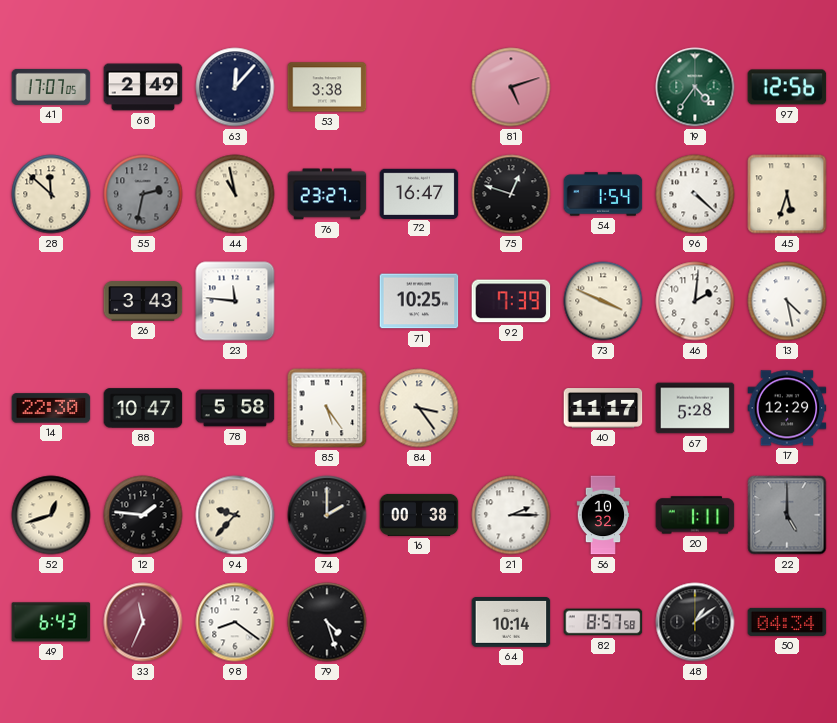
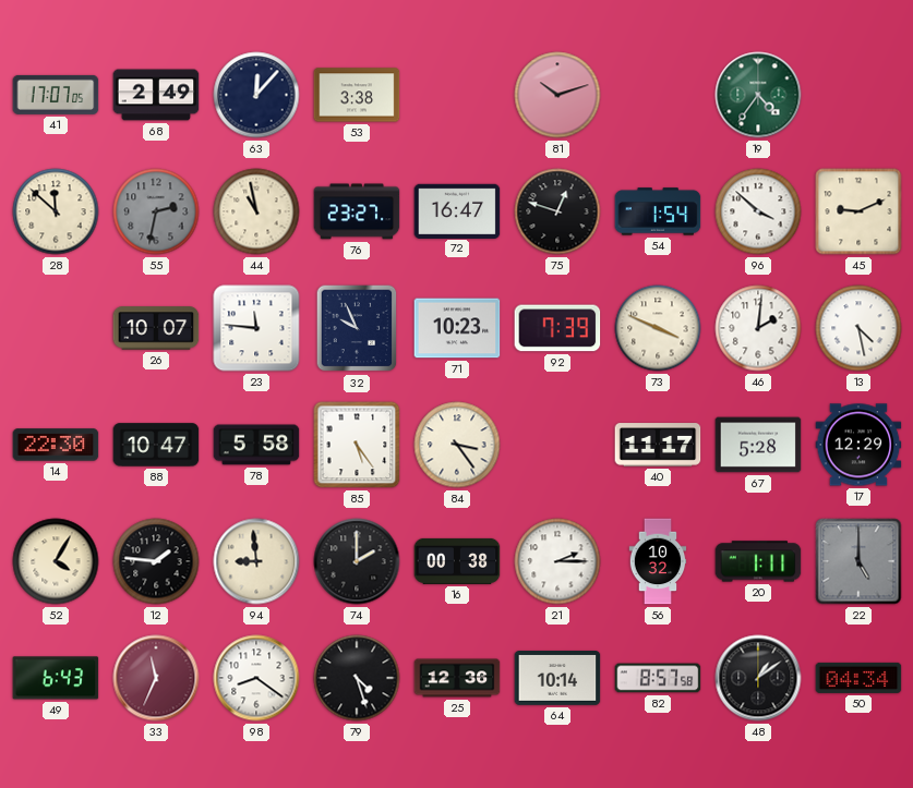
81: 5:12 -> 10:12 (557, 95)
97: 12:56 -> none (787, 87)
96: 4:22 -> 3:52 (758, 211)
45: 5:33 -> 9:11 (858, 211)
26: 3:43 -> 10:07 (156, 328)
32: none -> 9:56 (357, 328)
71: 10:25 -> 10:23 (457, 328)
52: 12:42 -> 4:05 (56, 561)
94: 9:37 -> 8:59 (256, 561)
25: none -> 12:36 (457, 678)
